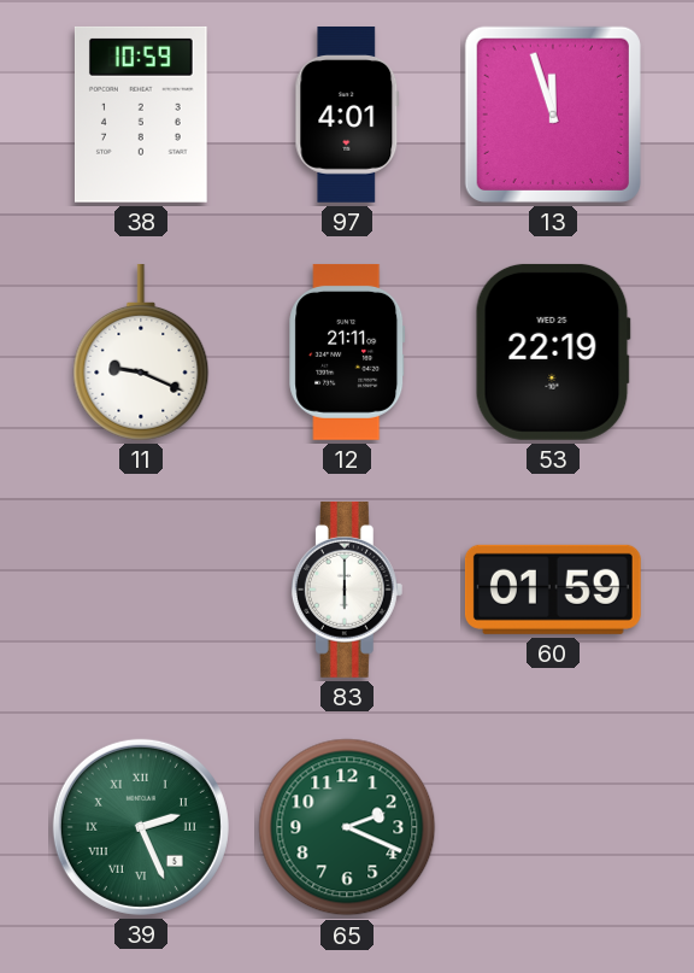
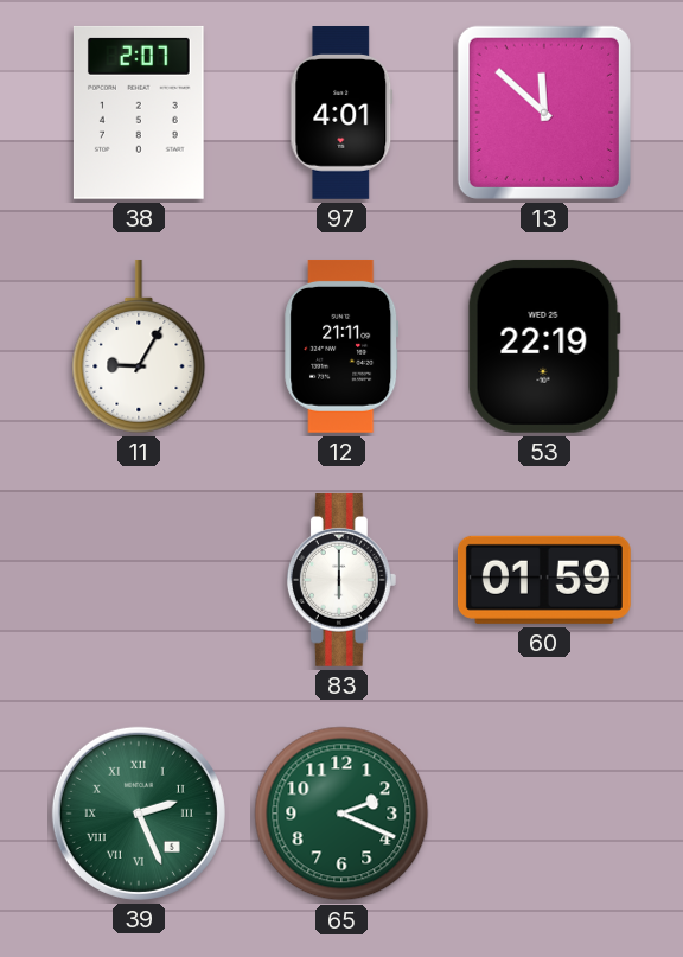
38: 10:59 -> 2:07 (139, 113)
13: 11:57 -> 11:52 (544, 113)
11: 9:19 -> 9:05 (139, 346)
